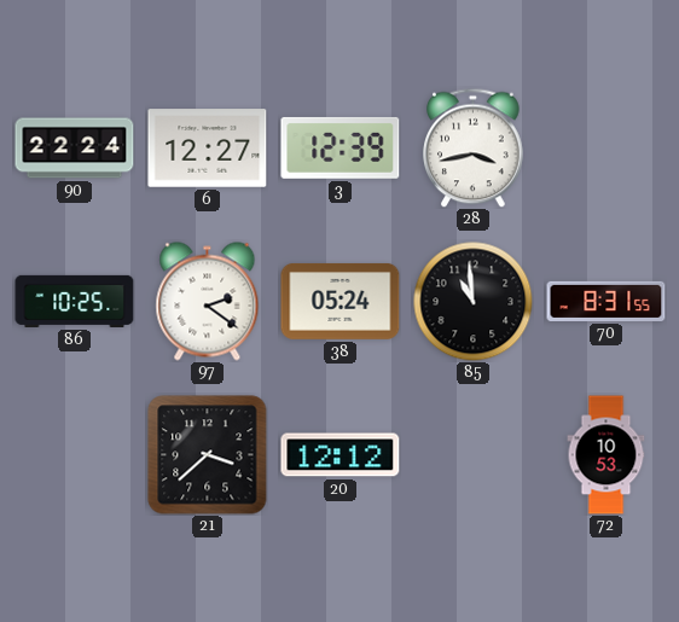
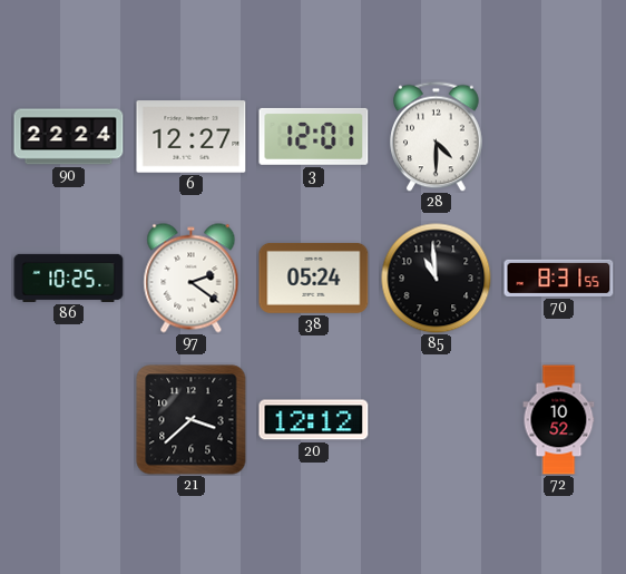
3: 12:39 -> 12:01 (314, 136)
28: 3:43 -> 4:30 (437, 136)
72: 10:53 -> 10:52 (559, 420)
